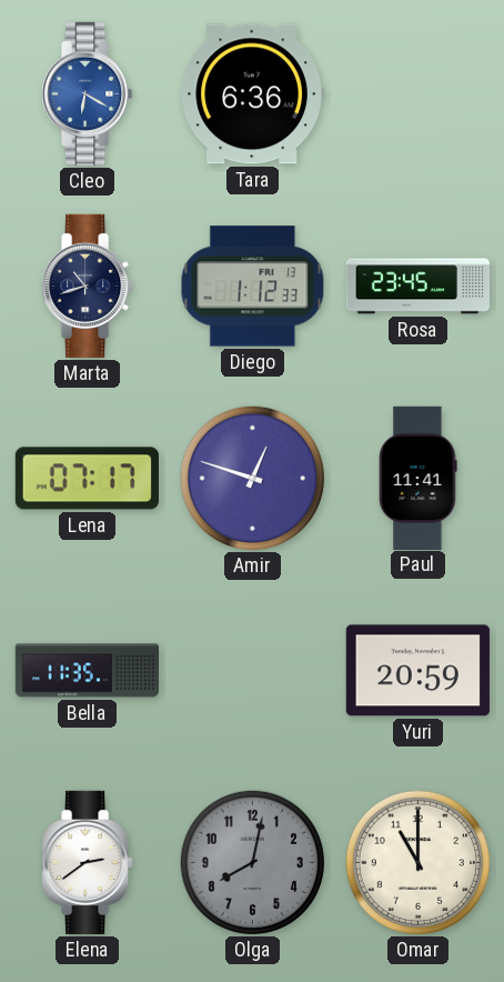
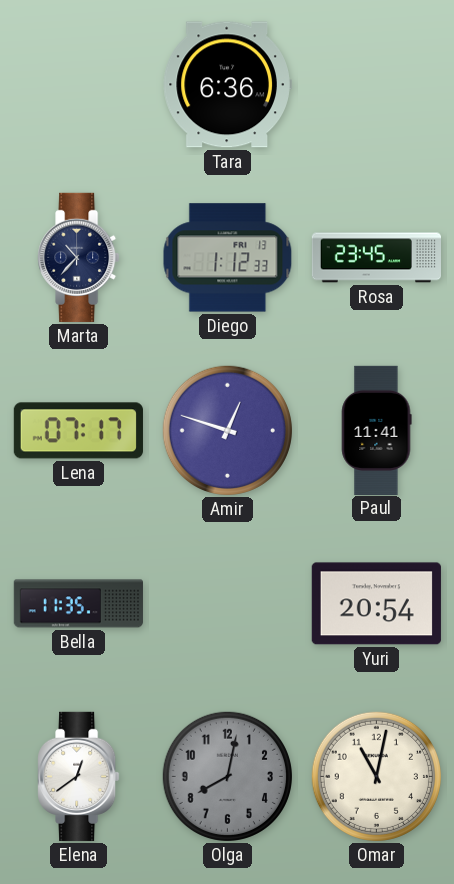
Cleo: 6:20 -> none (88, 93)
Marta: 10:42 -> 10:37 (79, 257)
Yuri: 20:59 -> 20:54 (376, 604)
Elena: 2:39 -> 12:39 (79, 776)
Omar: 11:00 -> 11:02 (376, 776)
